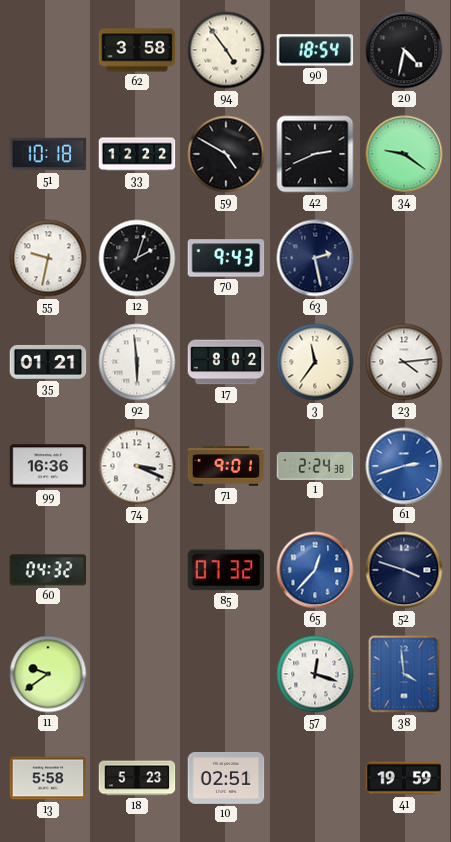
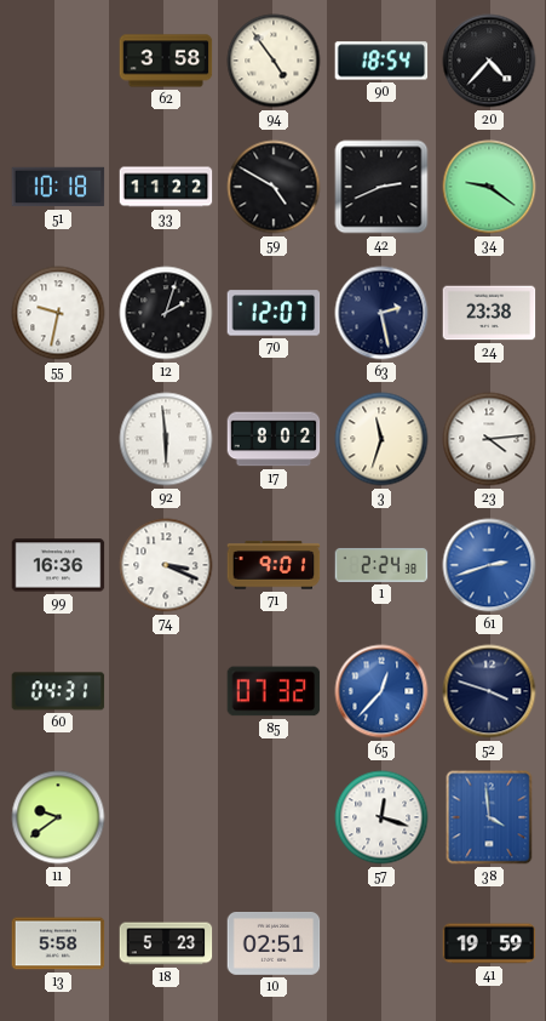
20: 4:32 -> 4:37 (489, 61)
33: 12:22 -> 11:22 (166, 187)
70: 9:43 -> 12:07 (274, 313)
24: none -> 23:38 (489, 313)
35: 01:21 -> none (48, 362)
3: 11:36 -> 11:33 (381, 439)
60: 04:32 -> 04:31 (58, 691)
